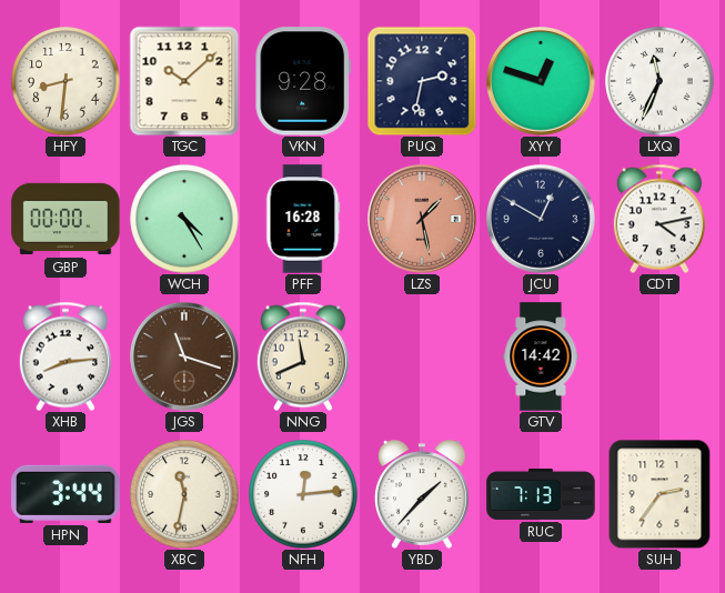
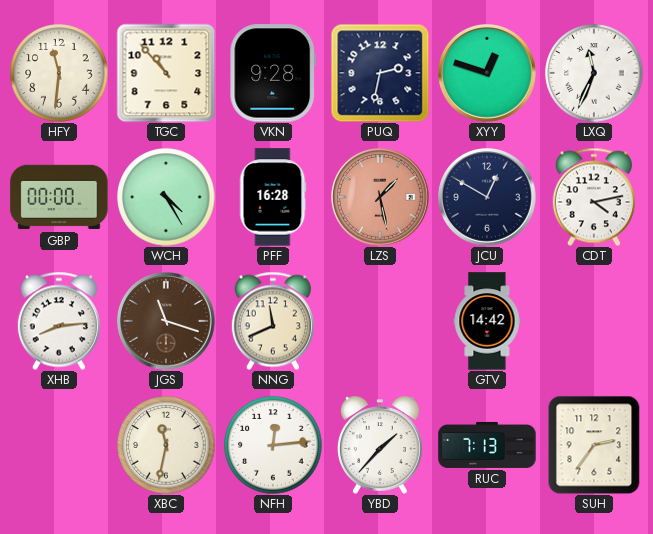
HFY: 8:31 -> 11:31 (59, 73)
TGC: 10:08 -> 10:53 (166, 73)
HPN: 3:44 -> none (66, 494)
